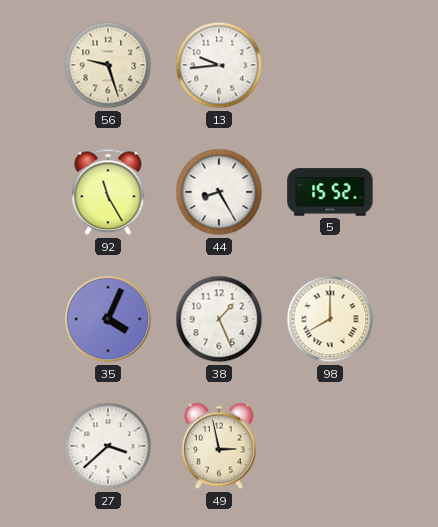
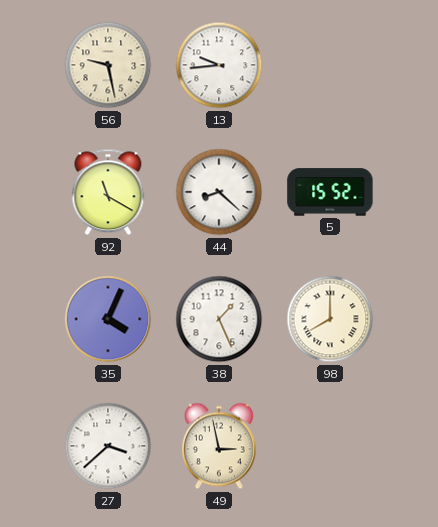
56: 9:27 -> 9:28 (108, 65)
92: 11:25 -> 11:20 (108, 192)
44: 8:25 -> 8:22 (219, 192)
